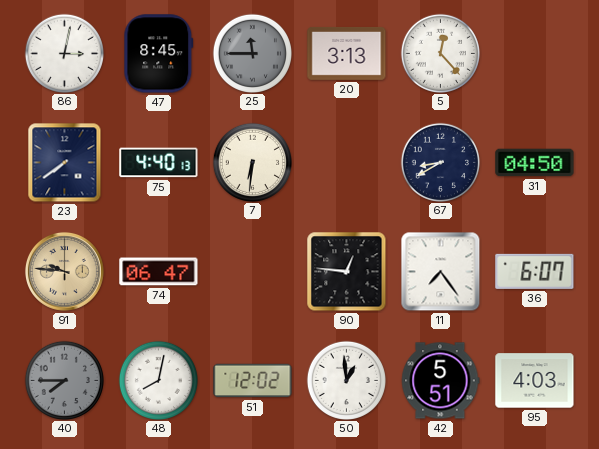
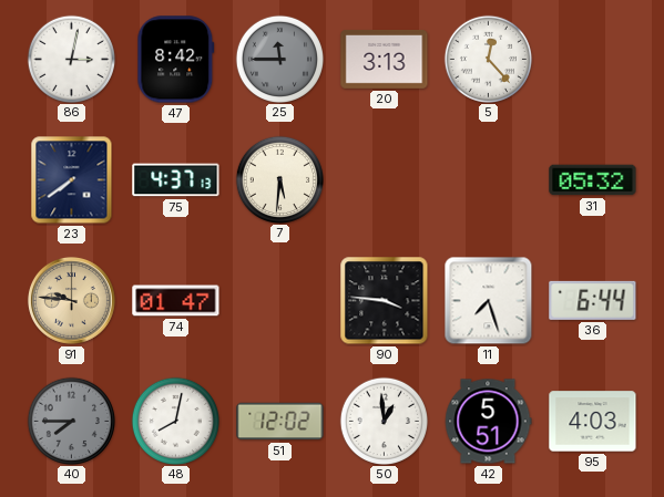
47: 8:45 -> 8:42 (176, 60)
75: 4:40 -> 4:37 (176, 180)
7: 6:31 -> 5:31 (279, 179)
67: 8:40 -> none (440, 162)
31: 04:50 -> 05:32 (593, 180)
74: 06:47 -> 01:47 (176, 301)
90: 12:46 -> 3:46 (385, 301)
11: 7:24 -> 7:27 (489, 301)
36: 6:07 -> 6:44 (593, 300)
